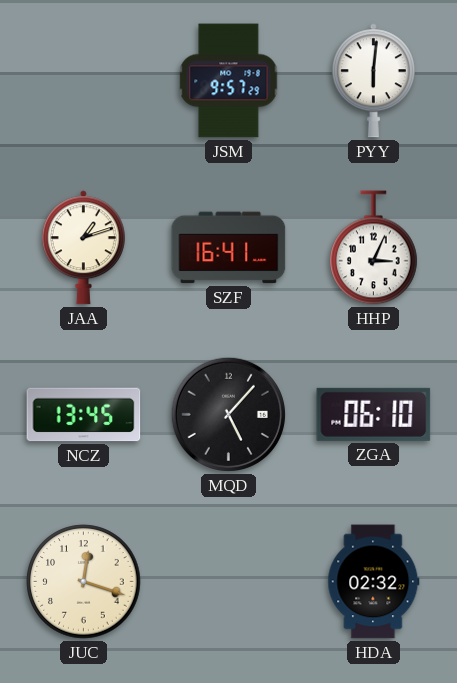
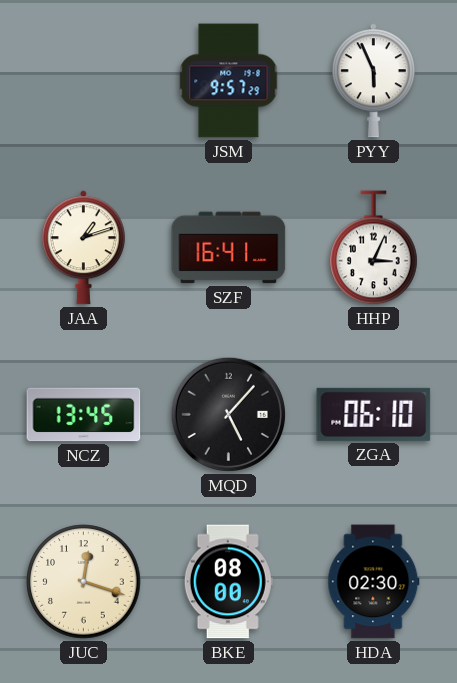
PYY: 6:01 -> 5:56 (373, 81)
BKE: none -> 08:00 (228, 582)
HDA: 02:32 -> 02:30 (374, 582)
